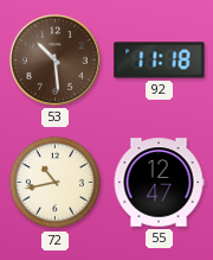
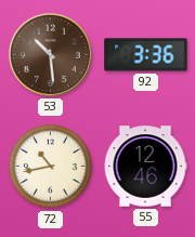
92: 11:18 -> 3:36 (146, 55)
55: 12:47 -> 12:46 (145, 167)
